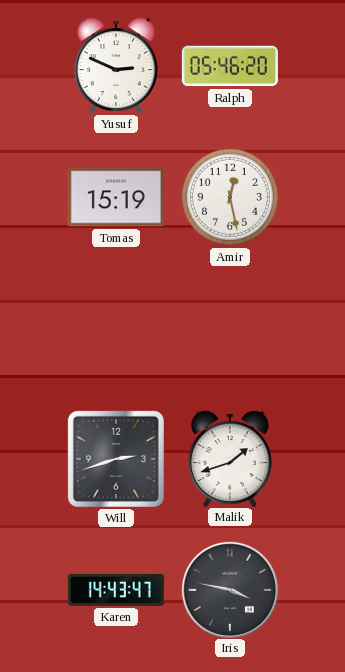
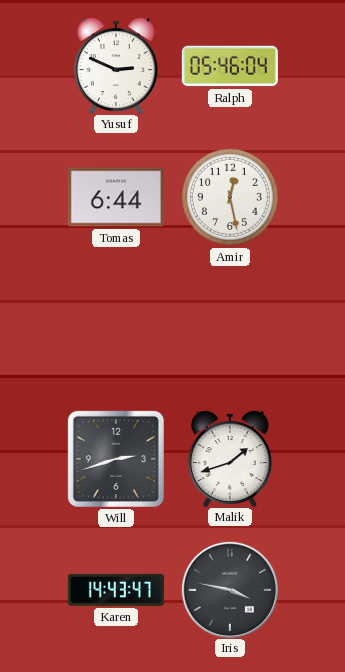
Ralph: 05:46:20 -> 05:46:04 (230, 66)
Tomas: 15:19 -> 6:44 (116, 197)
